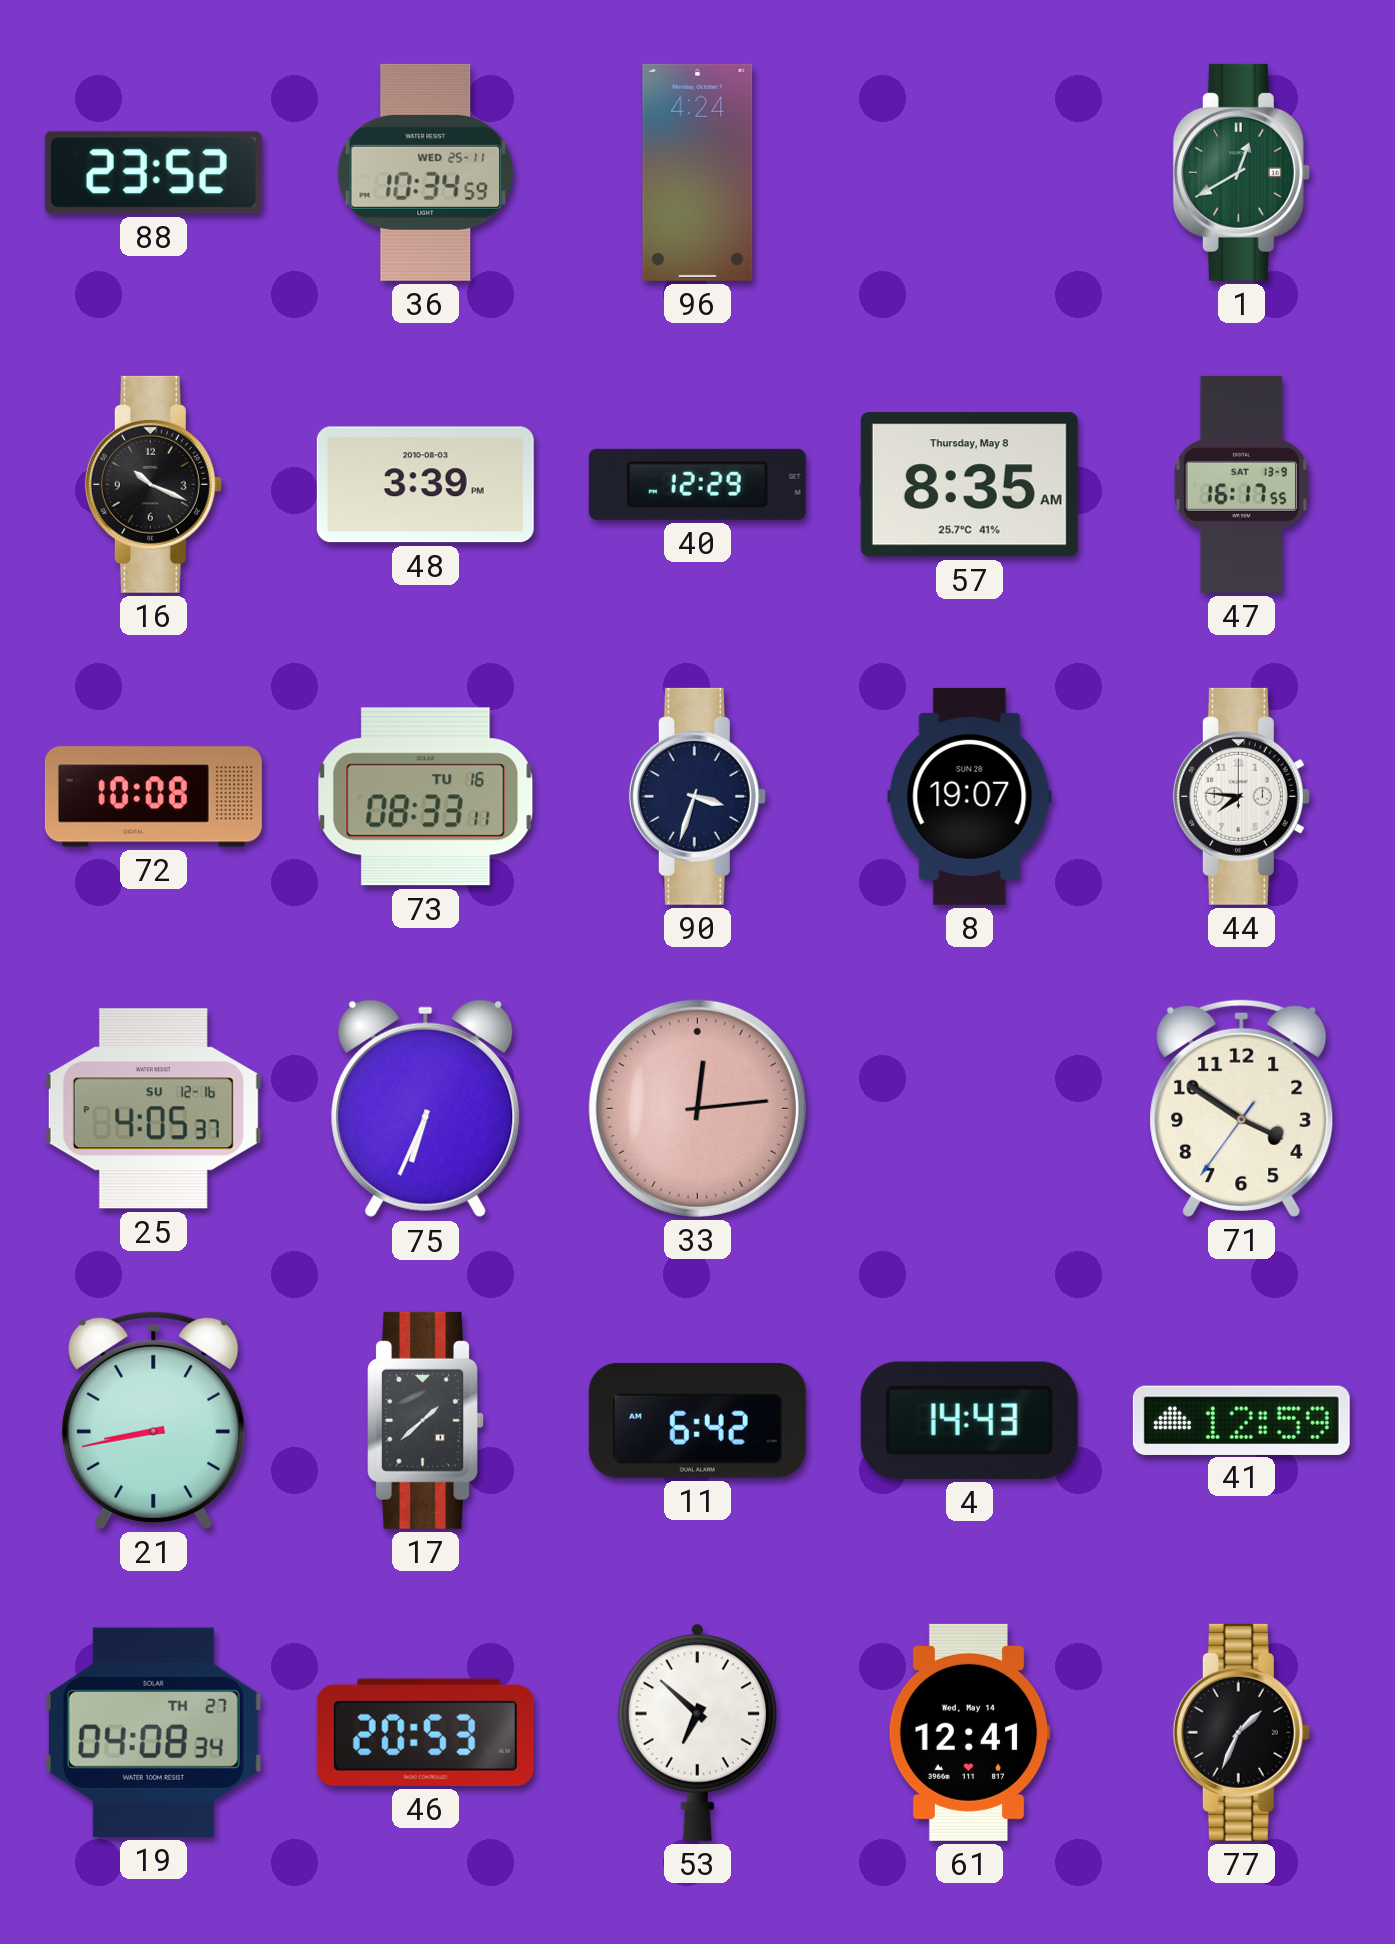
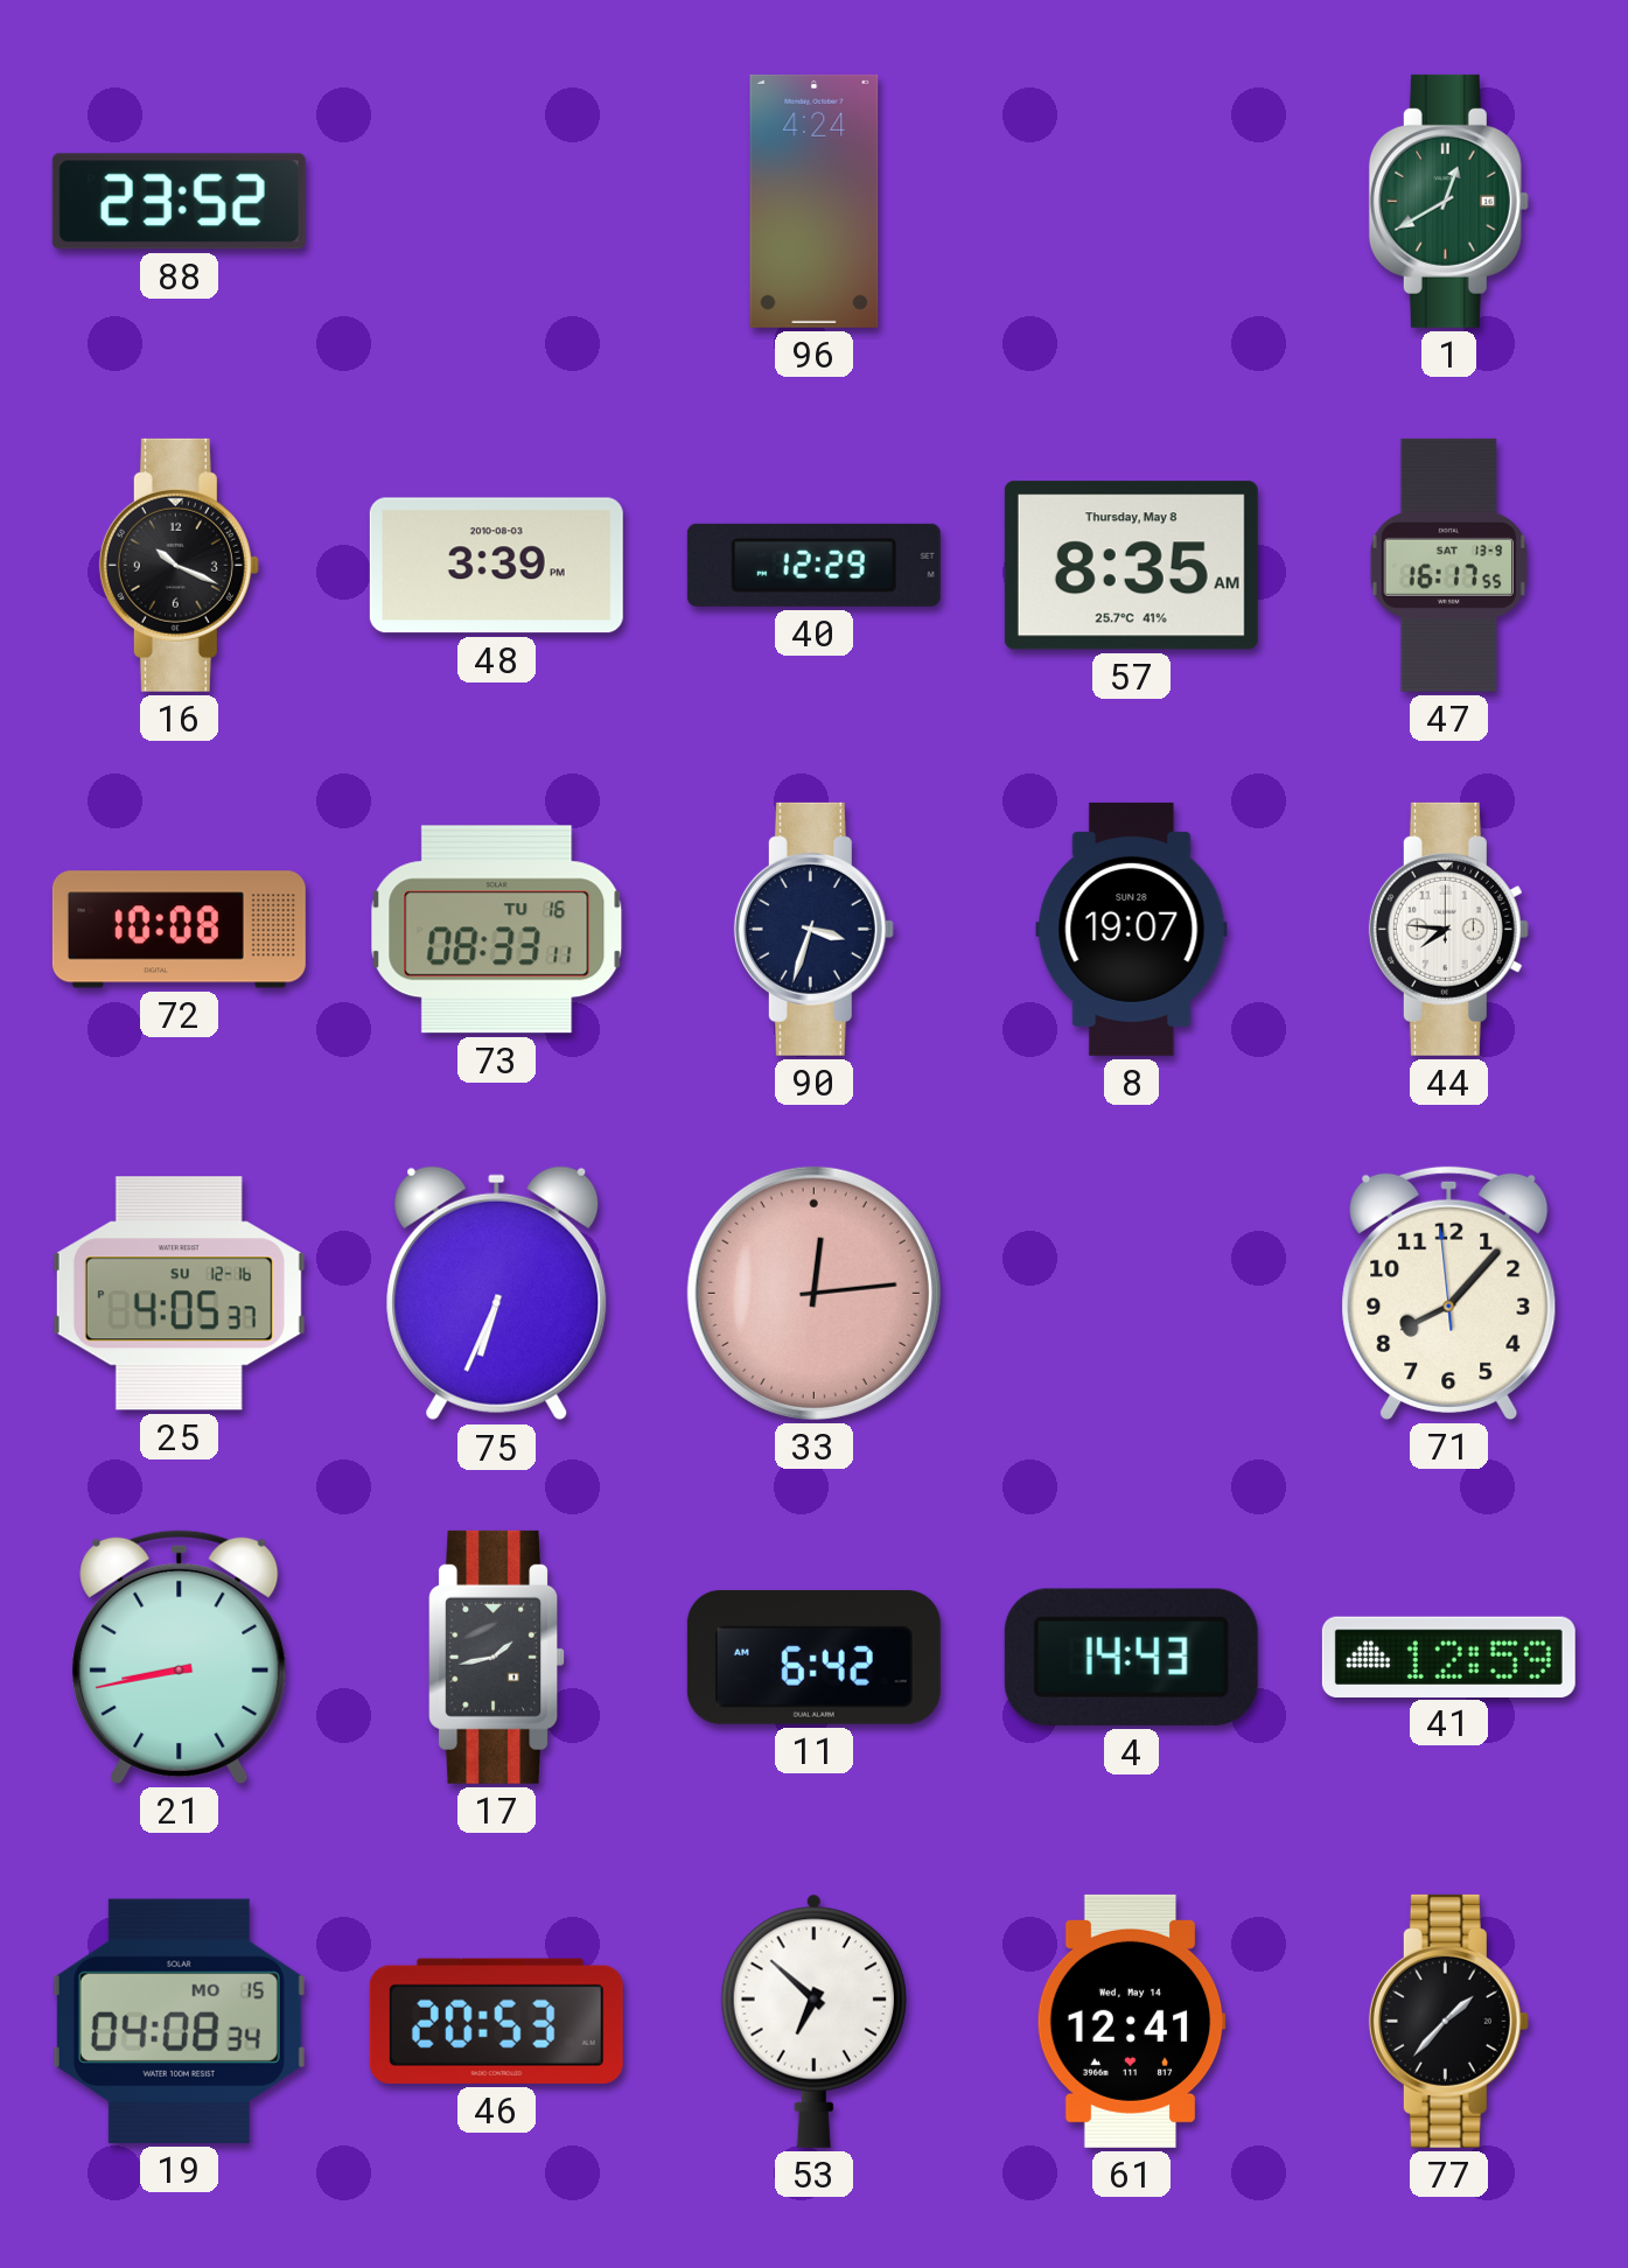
36: 10:34 -> none (426, 172)
71: 3:50 -> 8:06 (1449, 1293)
17: 1:38 -> 1:43 (496, 1657)
19 date: TH 27 -> MO 15 (179, 2021)
77: 1:34 -> 1:37 (1448, 2021)
